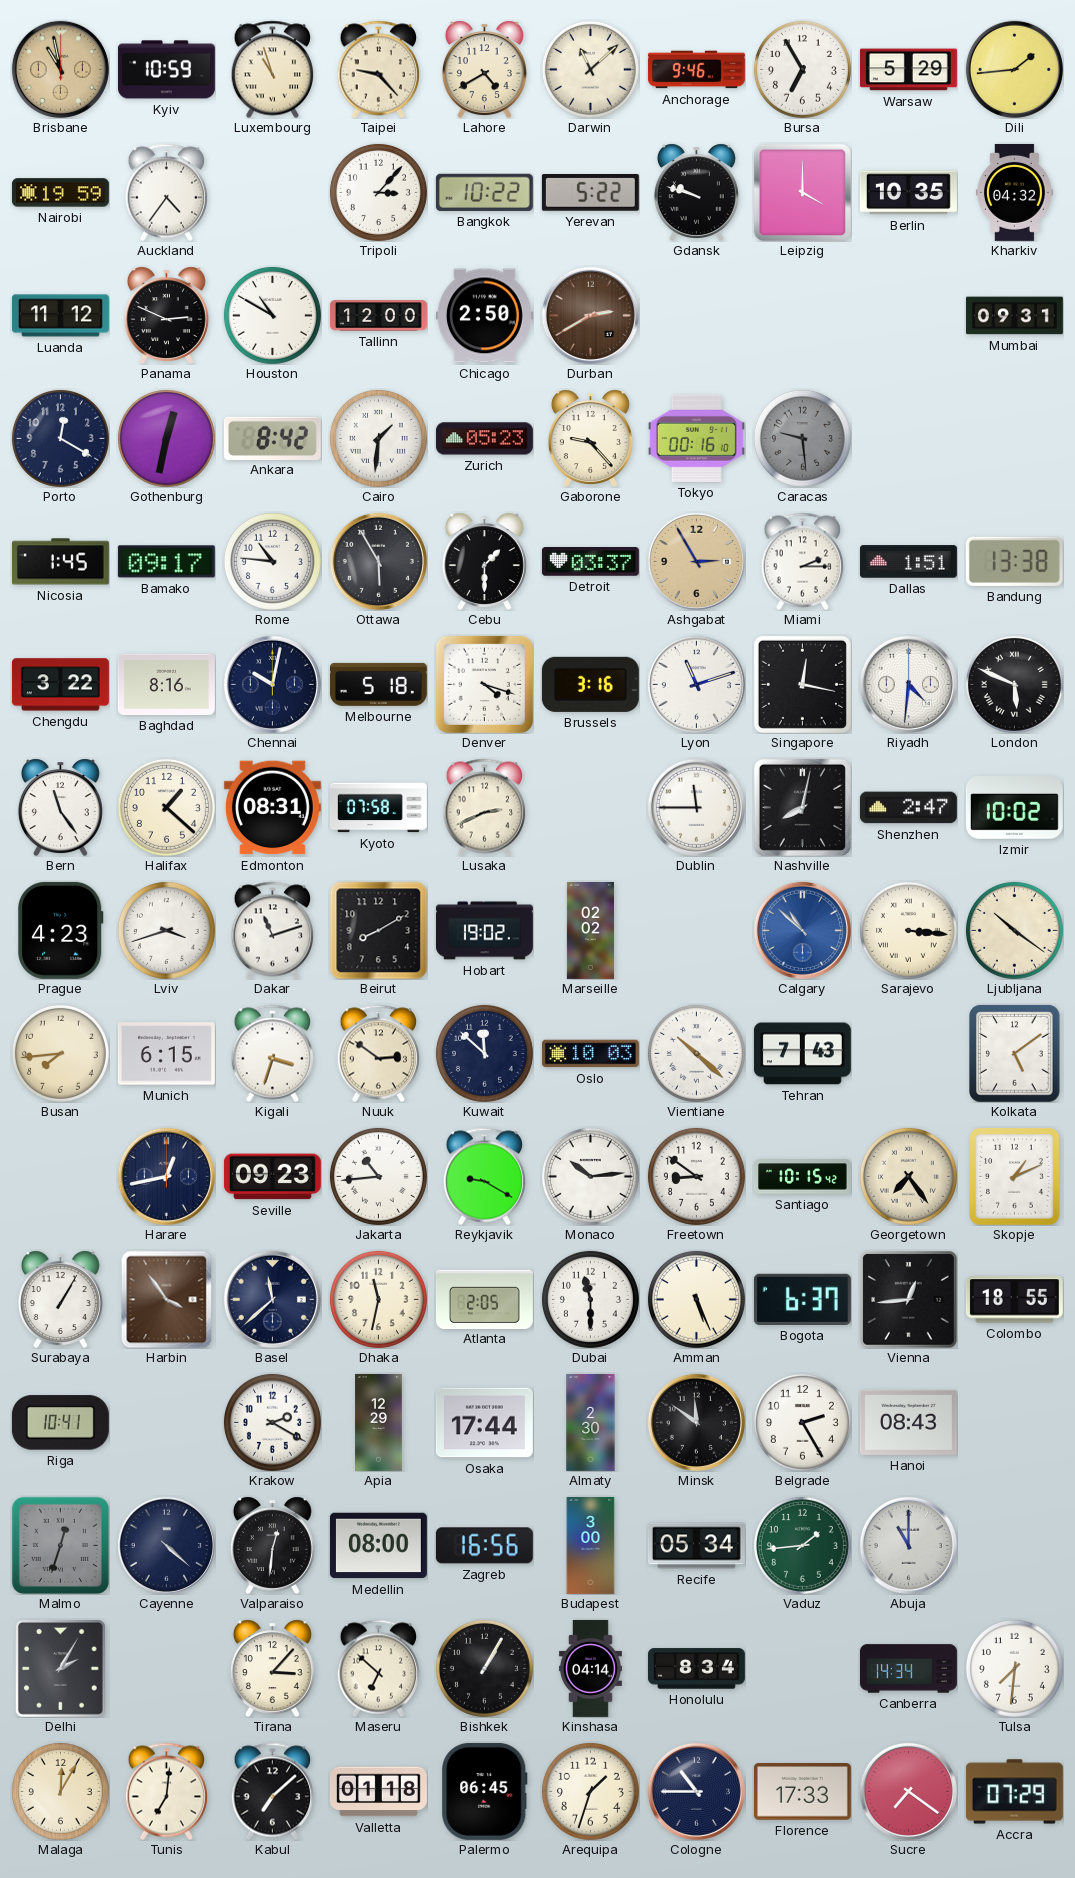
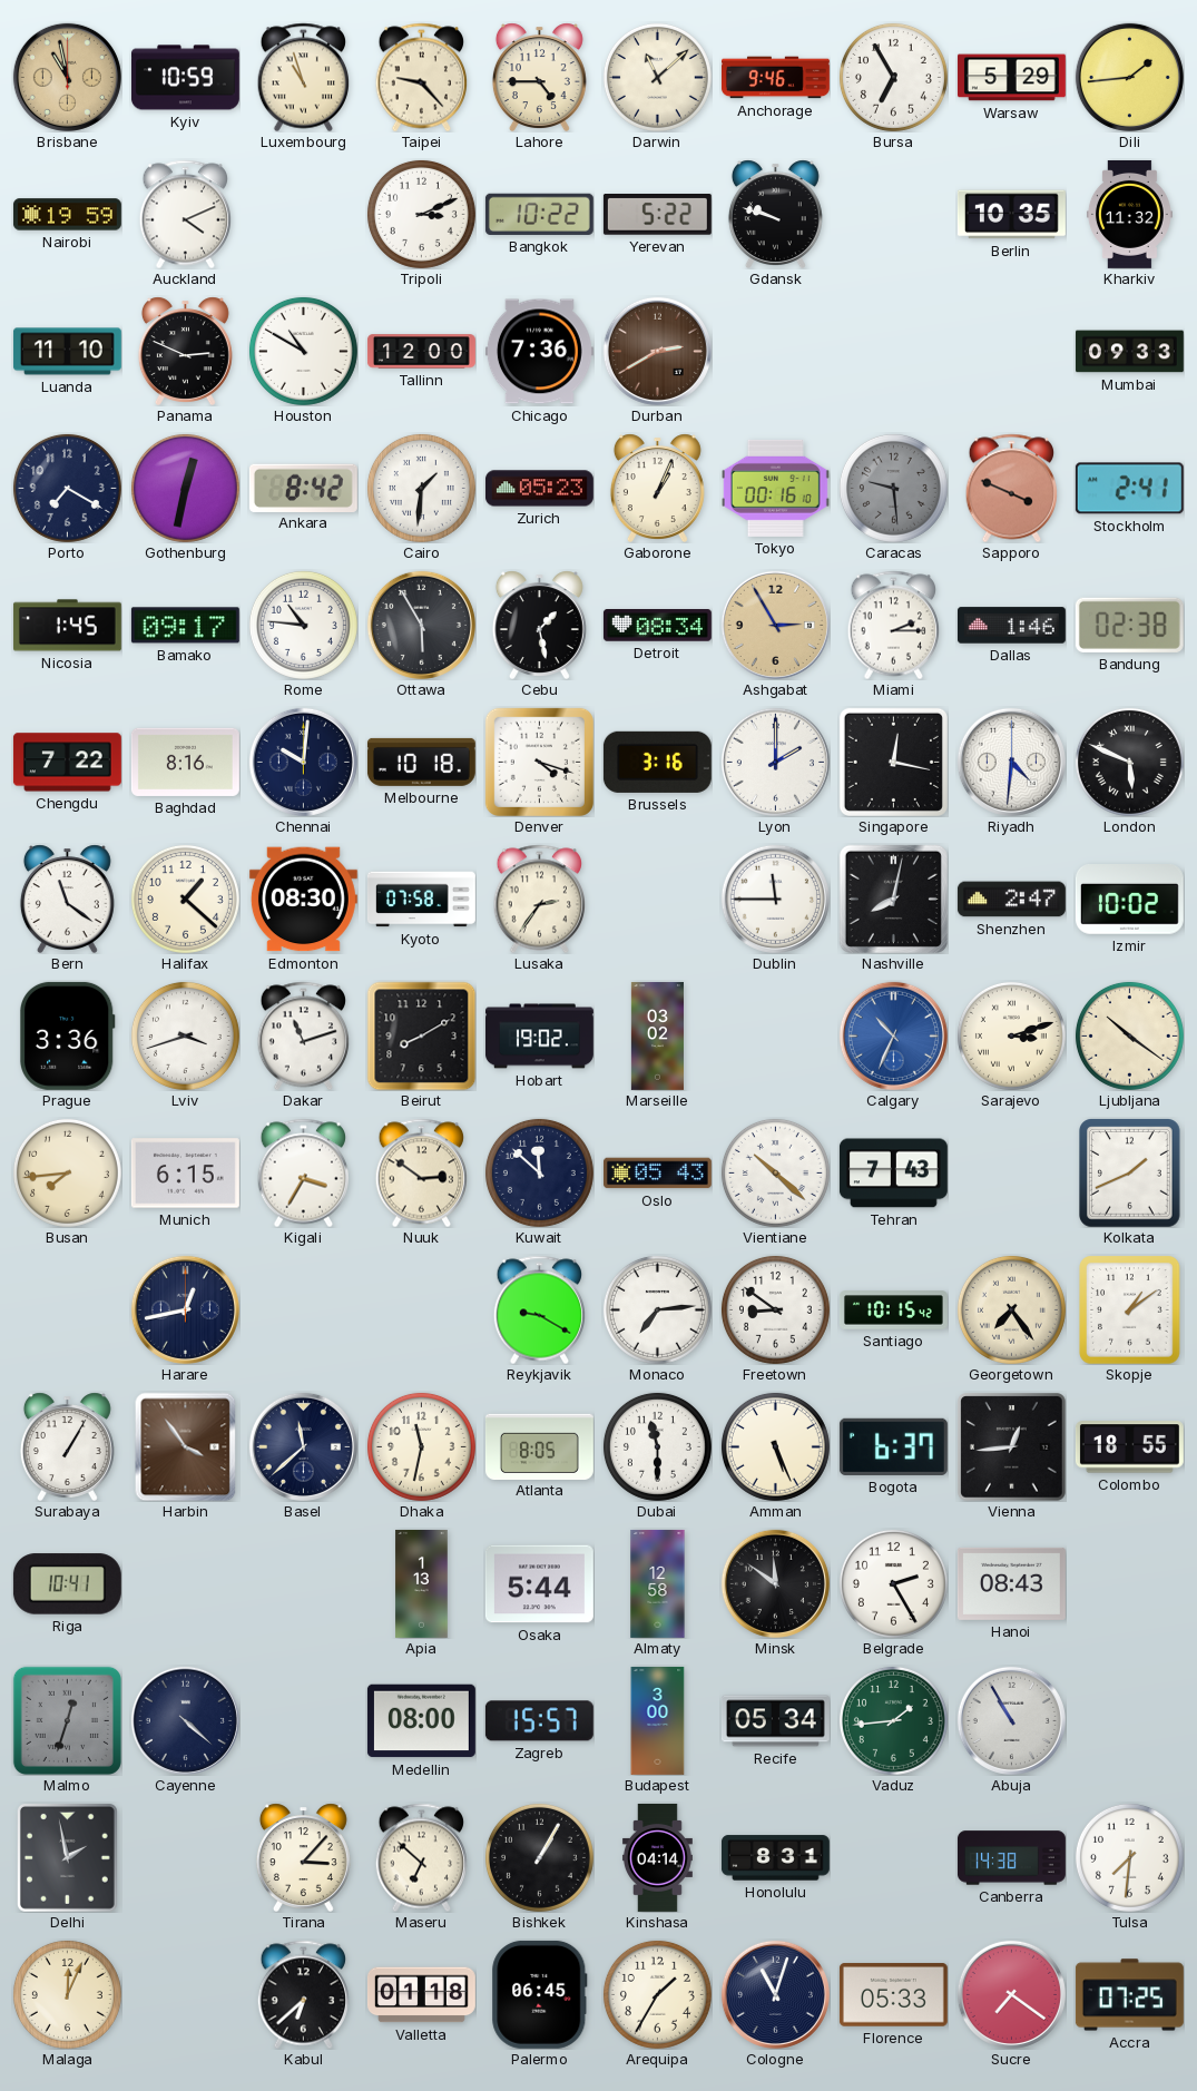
Lahore: 4:40 -> 4:45 (539, 77)
Auckland: 4:36 -> 4:11 (186, 214)
Tripoli: 3:07 -> 3:11 (421, 214)
Leipzig: 4:00 -> none (802, 192)
Kharkiv: 04:32 -> 11:32 (1130, 214)
Luanda: 11:12 -> 11:10 (67, 352)
Chicago: 2:50 -> 7:36 (539, 352)
Mumbai: 09:31 -> 09:33 (1129, 352)
Porto: 12:20 -> 7:20 (67, 488)
Gaborone: 9:23 -> 1:04 (657, 488)
Sapporo: none -> 3:49 (1012, 488)
Stockholm: none -> 2:41 (1129, 489)
Cebu: 1:30 -> 1:28 (539, 625)
Detroit: 03:37 -> 08:34 (657, 626)
Dallas: 1:51 -> 1:46 (1011, 626)
Bandung: 13:38 -> 02:38 (1129, 625)
Chengdu: 3:22 -> 7:22 (67, 763)
Chennai: 10:02 -> 10:01 (303, 762)
Melbourne: 5:18 -> 10:18 (421, 762)
Lyon: 11:12 -> 2:00 (775, 762)
Bern: 11:24 -> 11:21 (67, 899)
Edmonton: 08:31 -> 08:30 (303, 900)
Lusaka: 2:41 -> 2:36 (540, 899)
Prague: 4:23 -> 3:36 (67, 1035)
Marseille: 02:02 -> 03:02 (657, 1035)
Calgary: 10:52 -> 10:34 (893, 1035)
Sarajevo: 3:16 -> 3:12 (1011, 1035)
Kigali: 3:33 -> 3:35 (304, 1172)
Oslo: 10:03 -> 05:43 (657, 1174)
Kolkata: 5:09 -> 1:41 (1130, 1172)
Seville: 09:23 -> none (272, 1177)
Jakarta: 10:44 -> none (378, 1176)
Monaco: 10:14 -> 7:14 (657, 1309)
Skopje: 1:11 -> 1:09 (1130, 1309)
Atlanta: 2:05 -> 8:05 (539, 1446)
Krakow: 2:20 -> none (272, 1422)
Apia: 12:29 -> 1:13 (422, 1583)
Osaka: 17:44 -> 5:44 (539, 1584)
Almaty: 2:30 -> 12:58 (658, 1583)
Valparaiso: 12:31 -> none (272, 1545)
Zagreb: 16:56 -> 15:57 (539, 1721)
Abuja: 11:00 -> 10:55 (1011, 1720)
Delhi: 2:05 -> 1:58 (67, 1857)
Honolulu: 8:34 -> 8:31 (775, 1858)
Canberra: 14:34 -> 14:38 (1012, 1858)
Malaga: 12:05 -> 12:04 (67, 1994)
Tunis: 7:01 -> none (167, 1791)
Kabul: 7:08 -> 6:38 (304, 1994)
Arequipa: 1:33 -> 1:35 (657, 1994)
Cologne: 10:45 -> 11:03 (775, 1994)
Florence: 17:33 -> 05:33 (893, 1995)
Accra: 07:29 -> 07:25 (1129, 1995)
